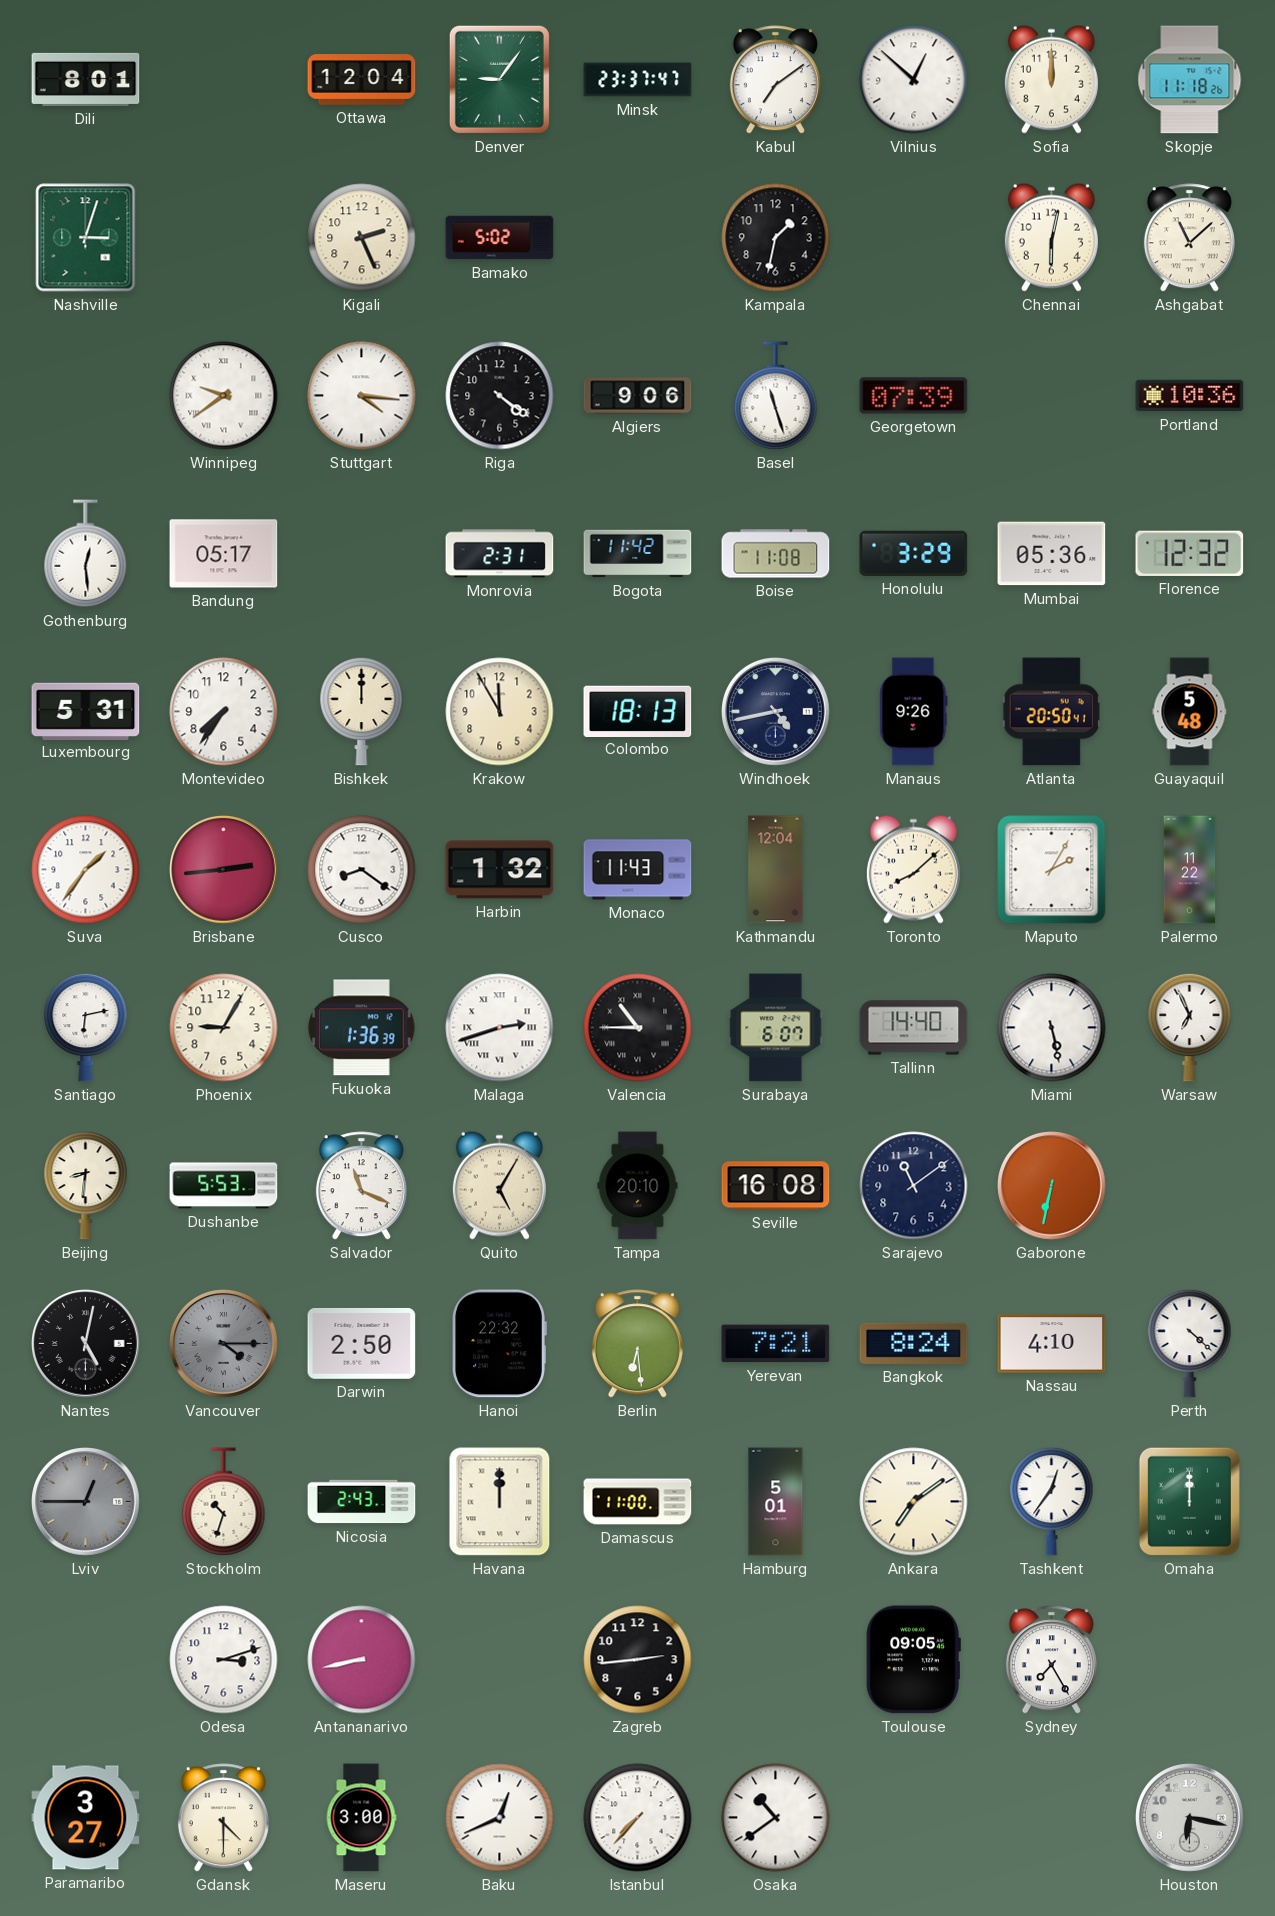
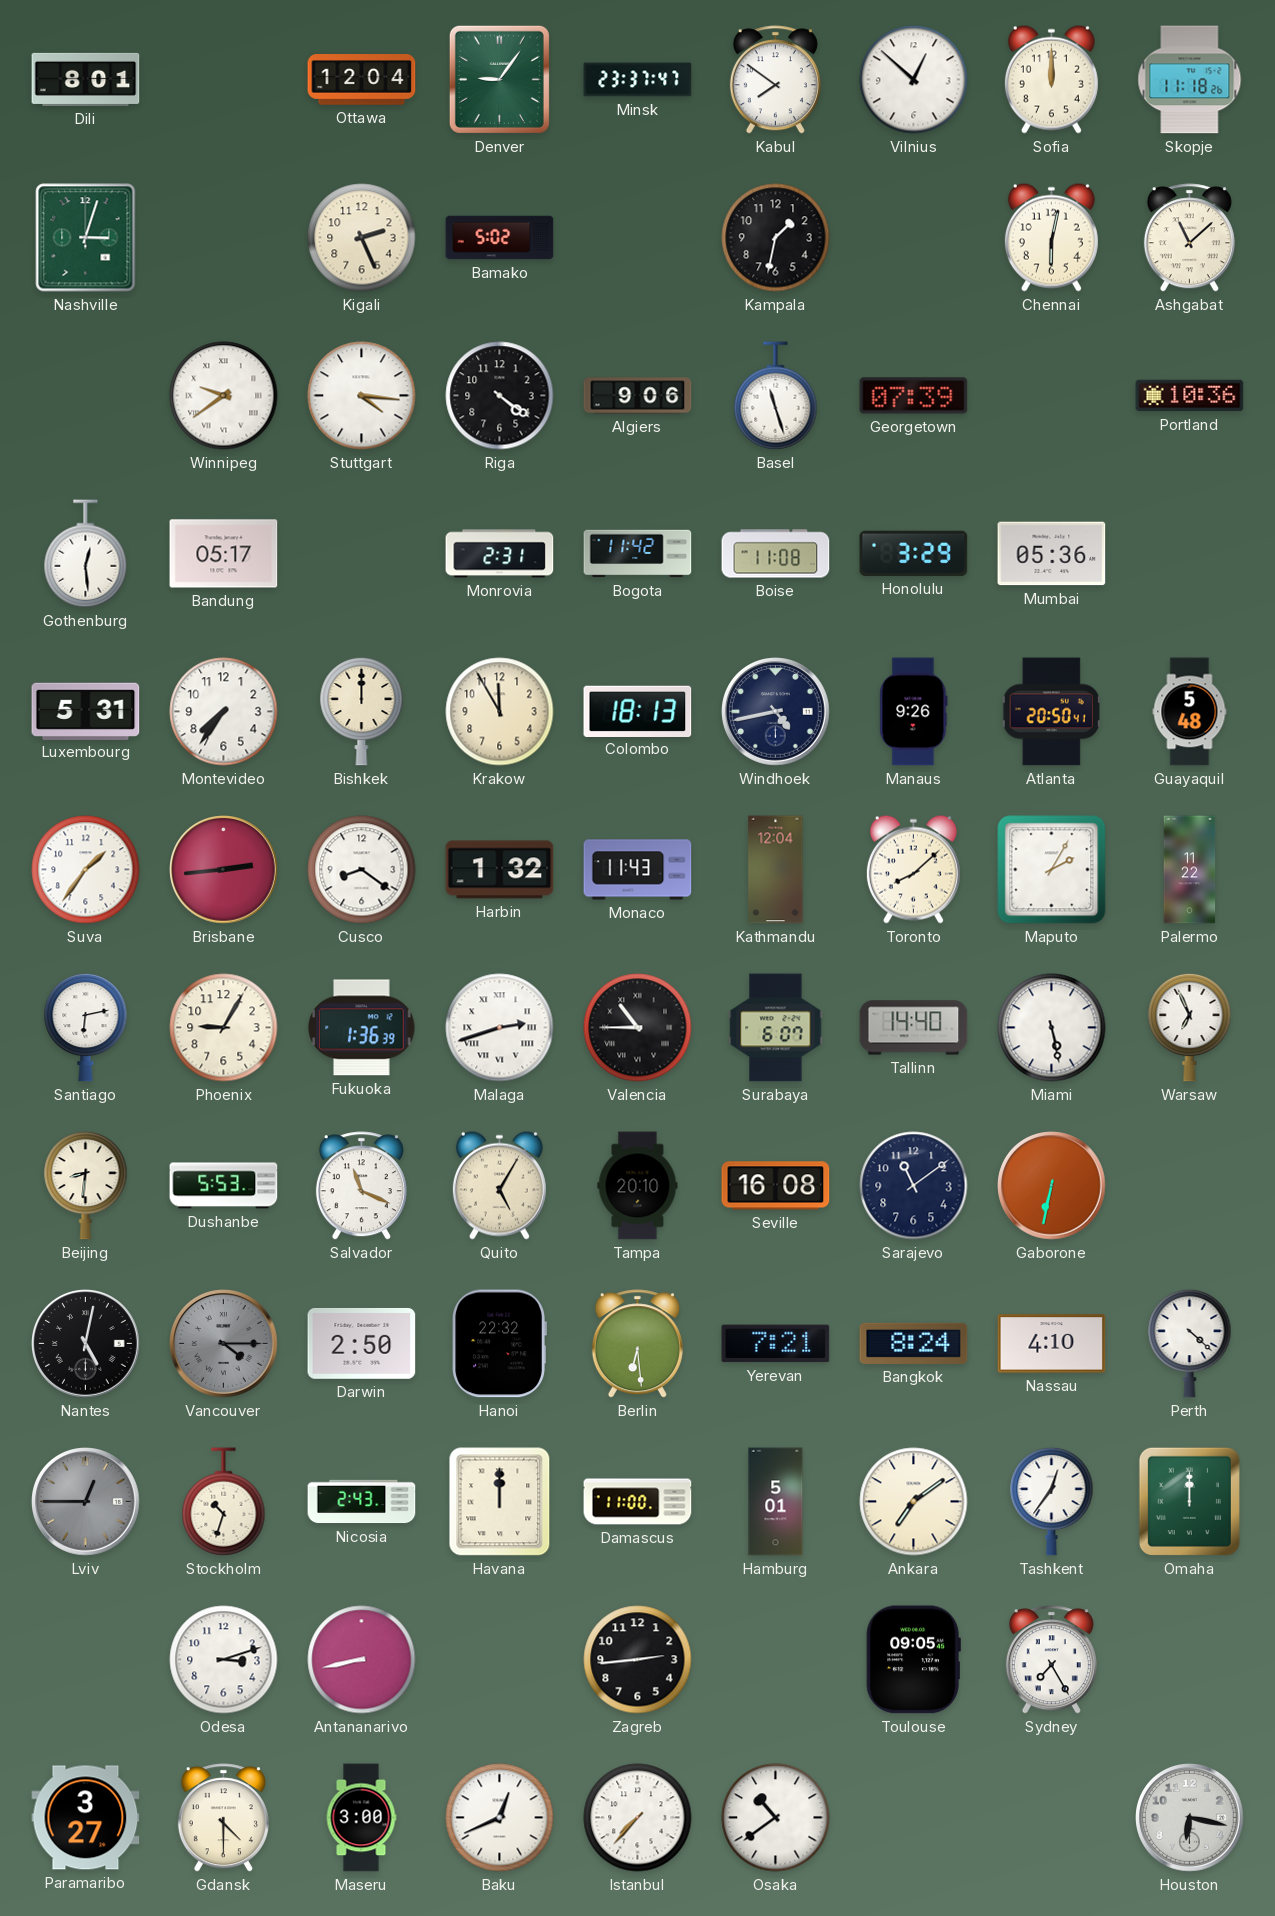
Kabul: 7:09 -> 7:51 (775, 80)
Florence: 12:32 -> none (1190, 553)
